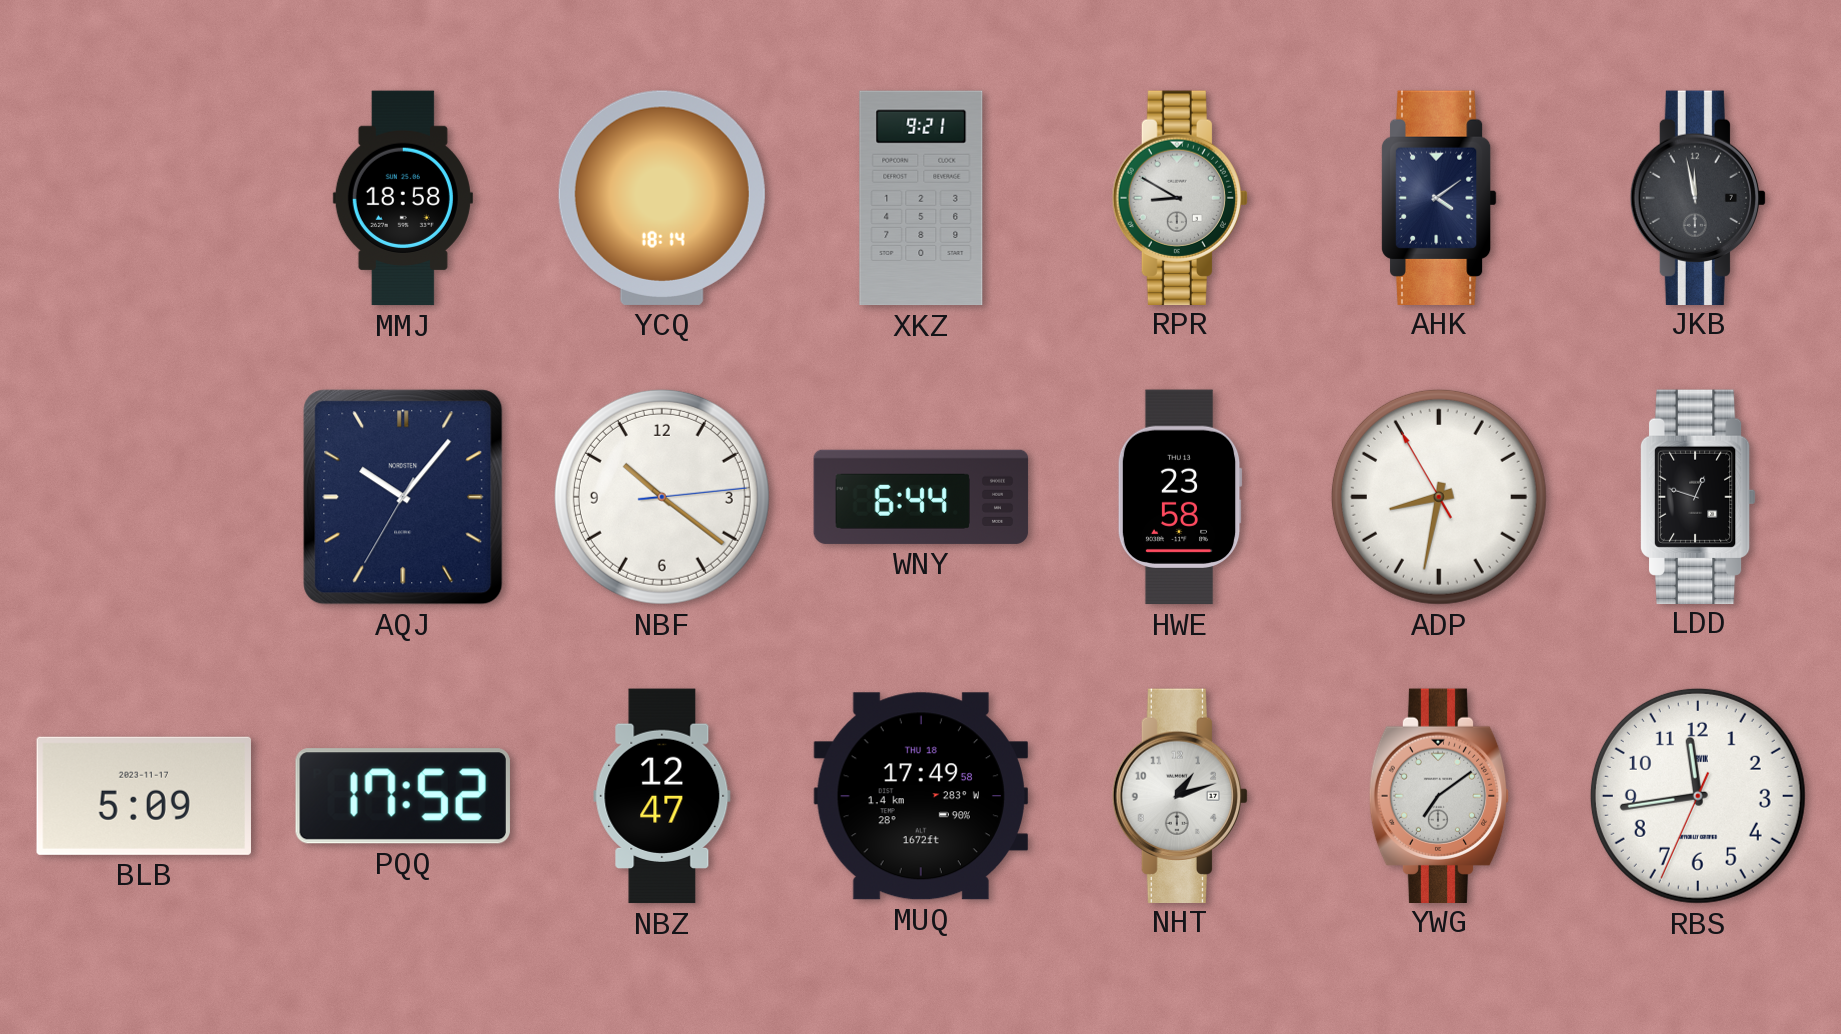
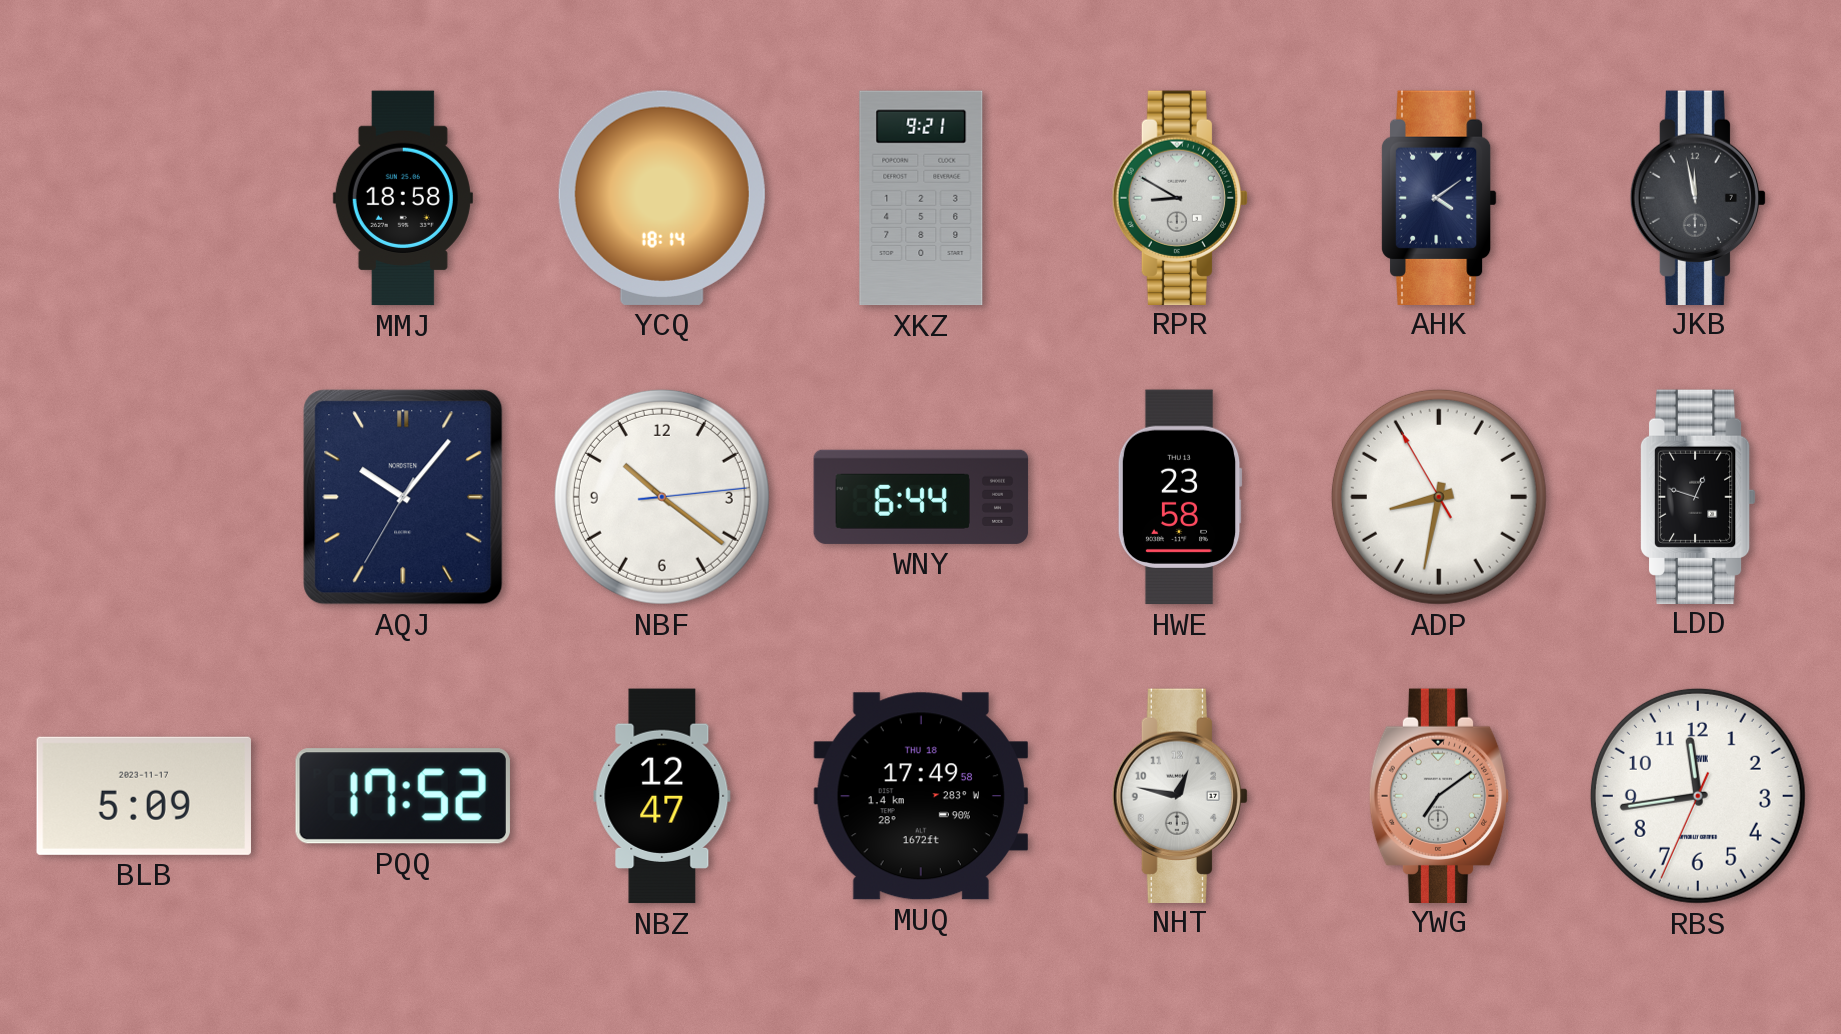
NHT: 1:12 -> 12:47 (1179, 795)
